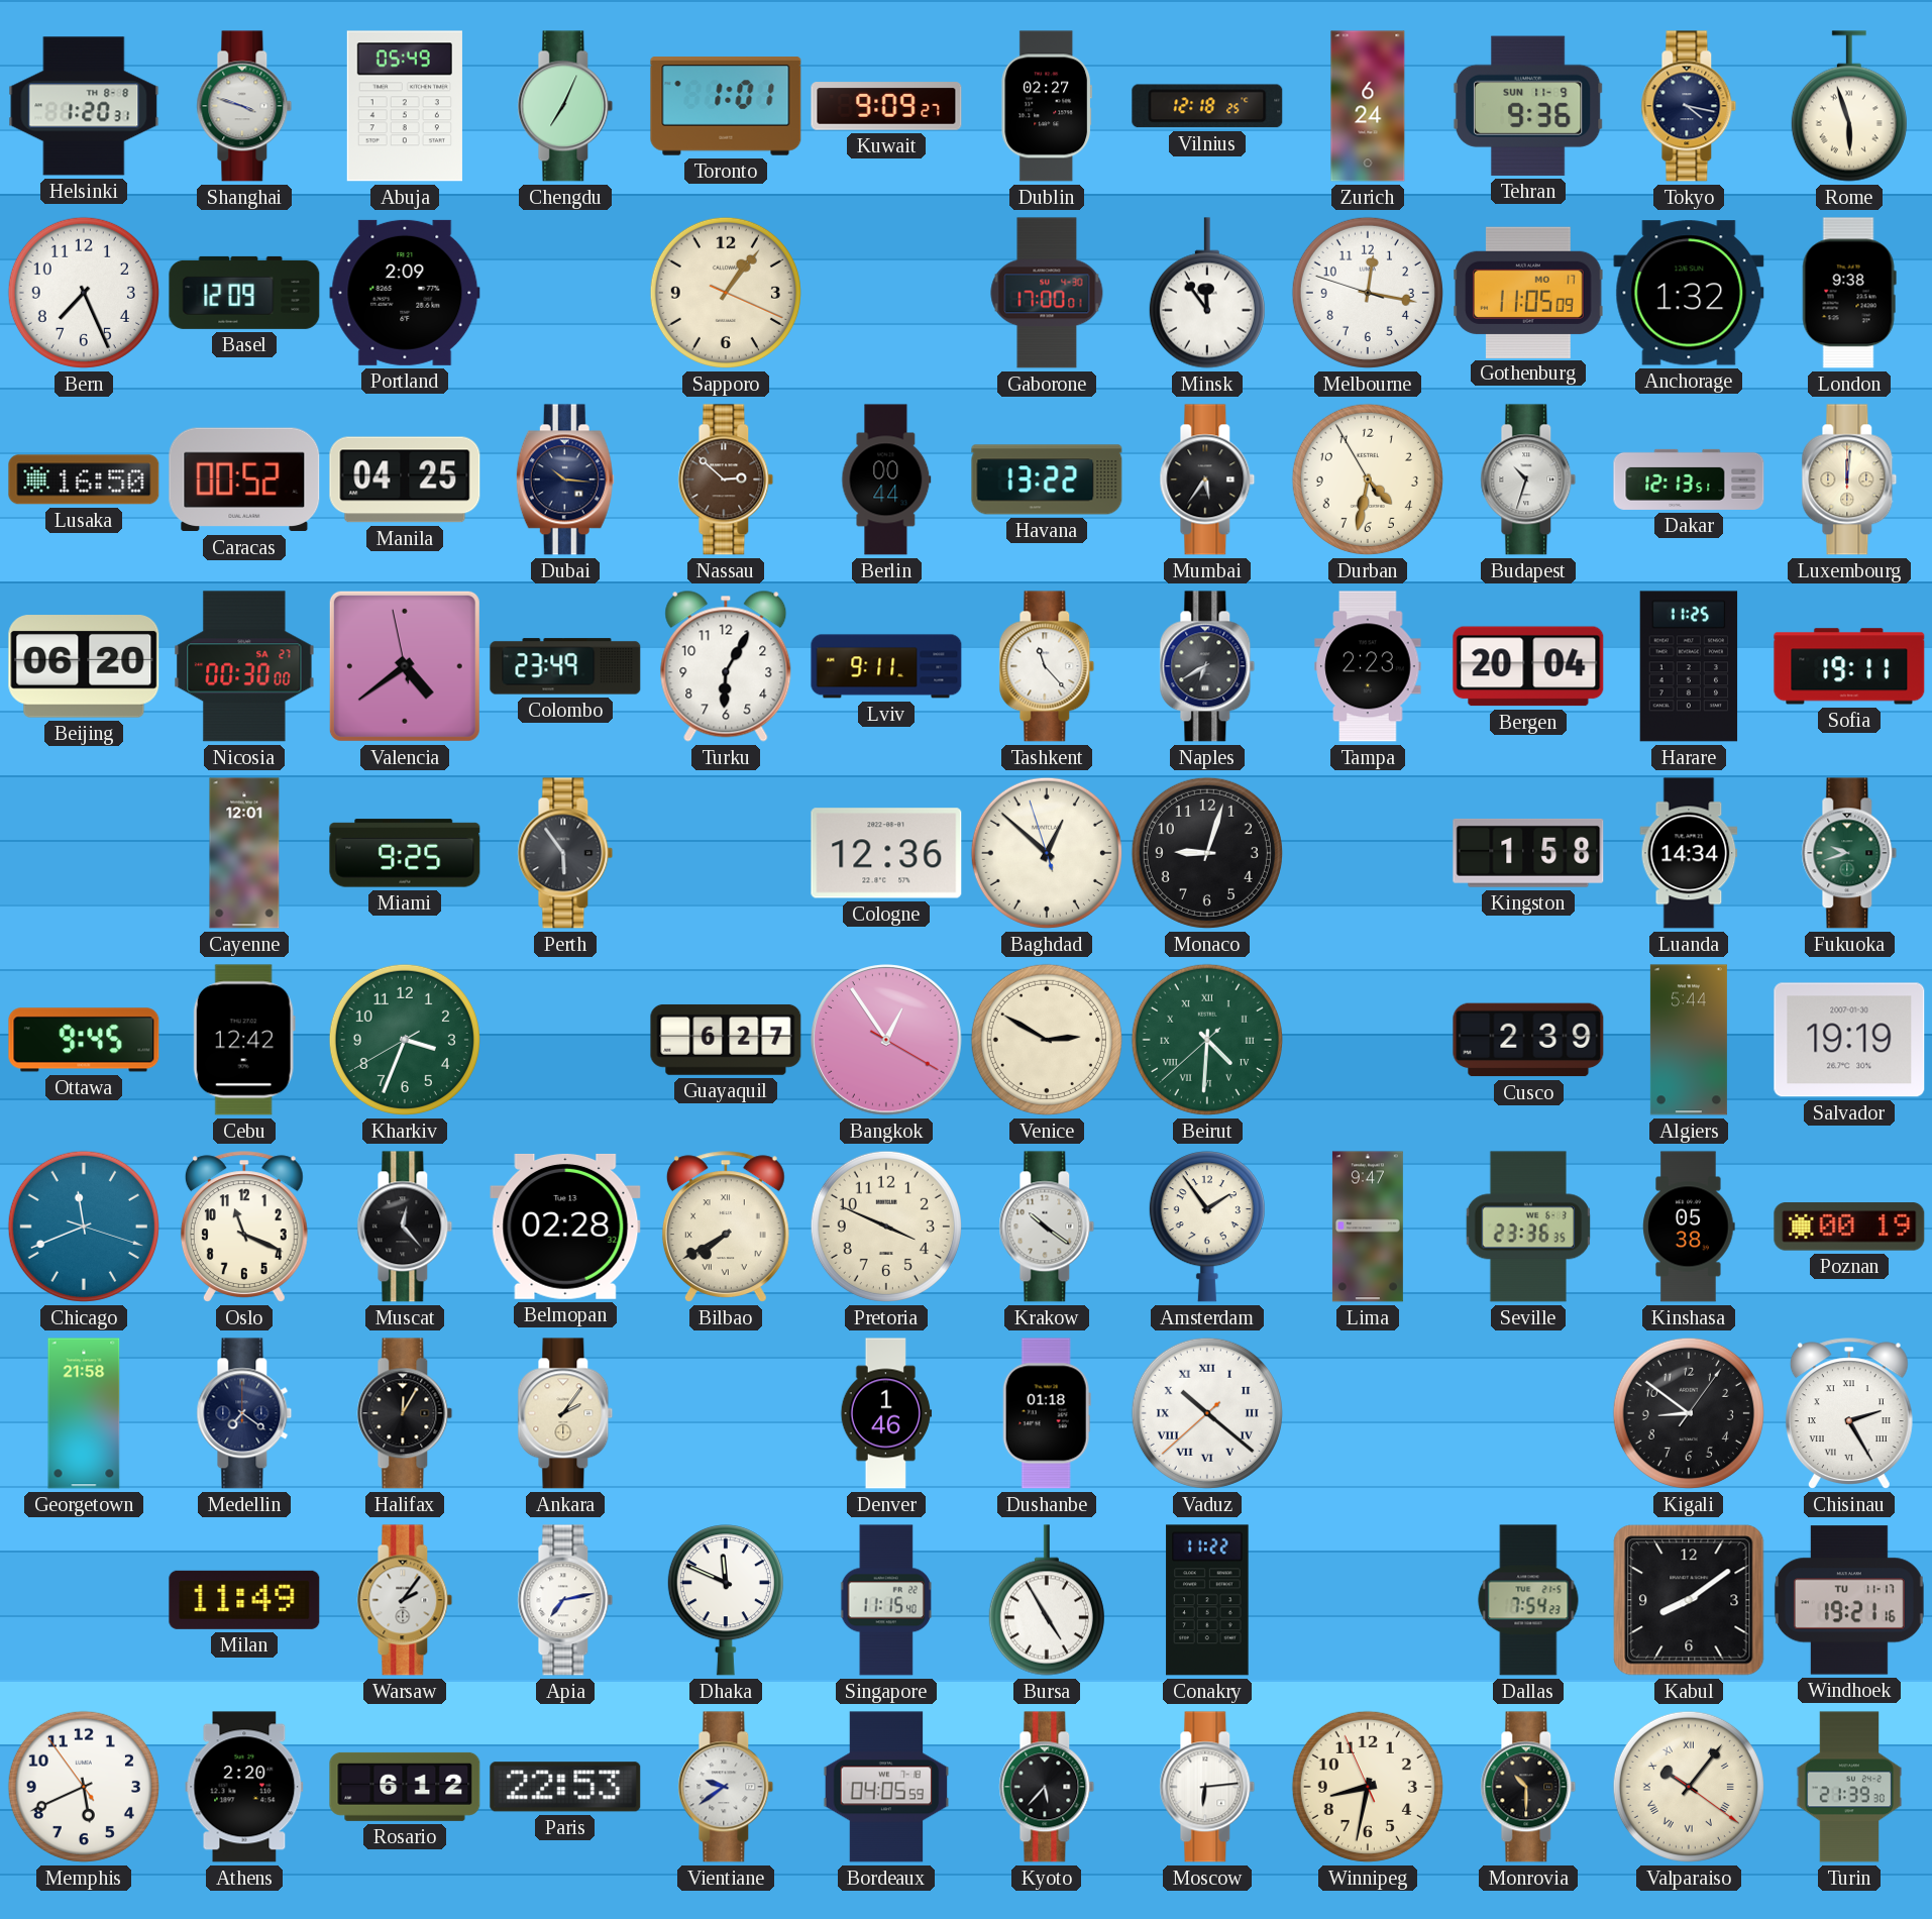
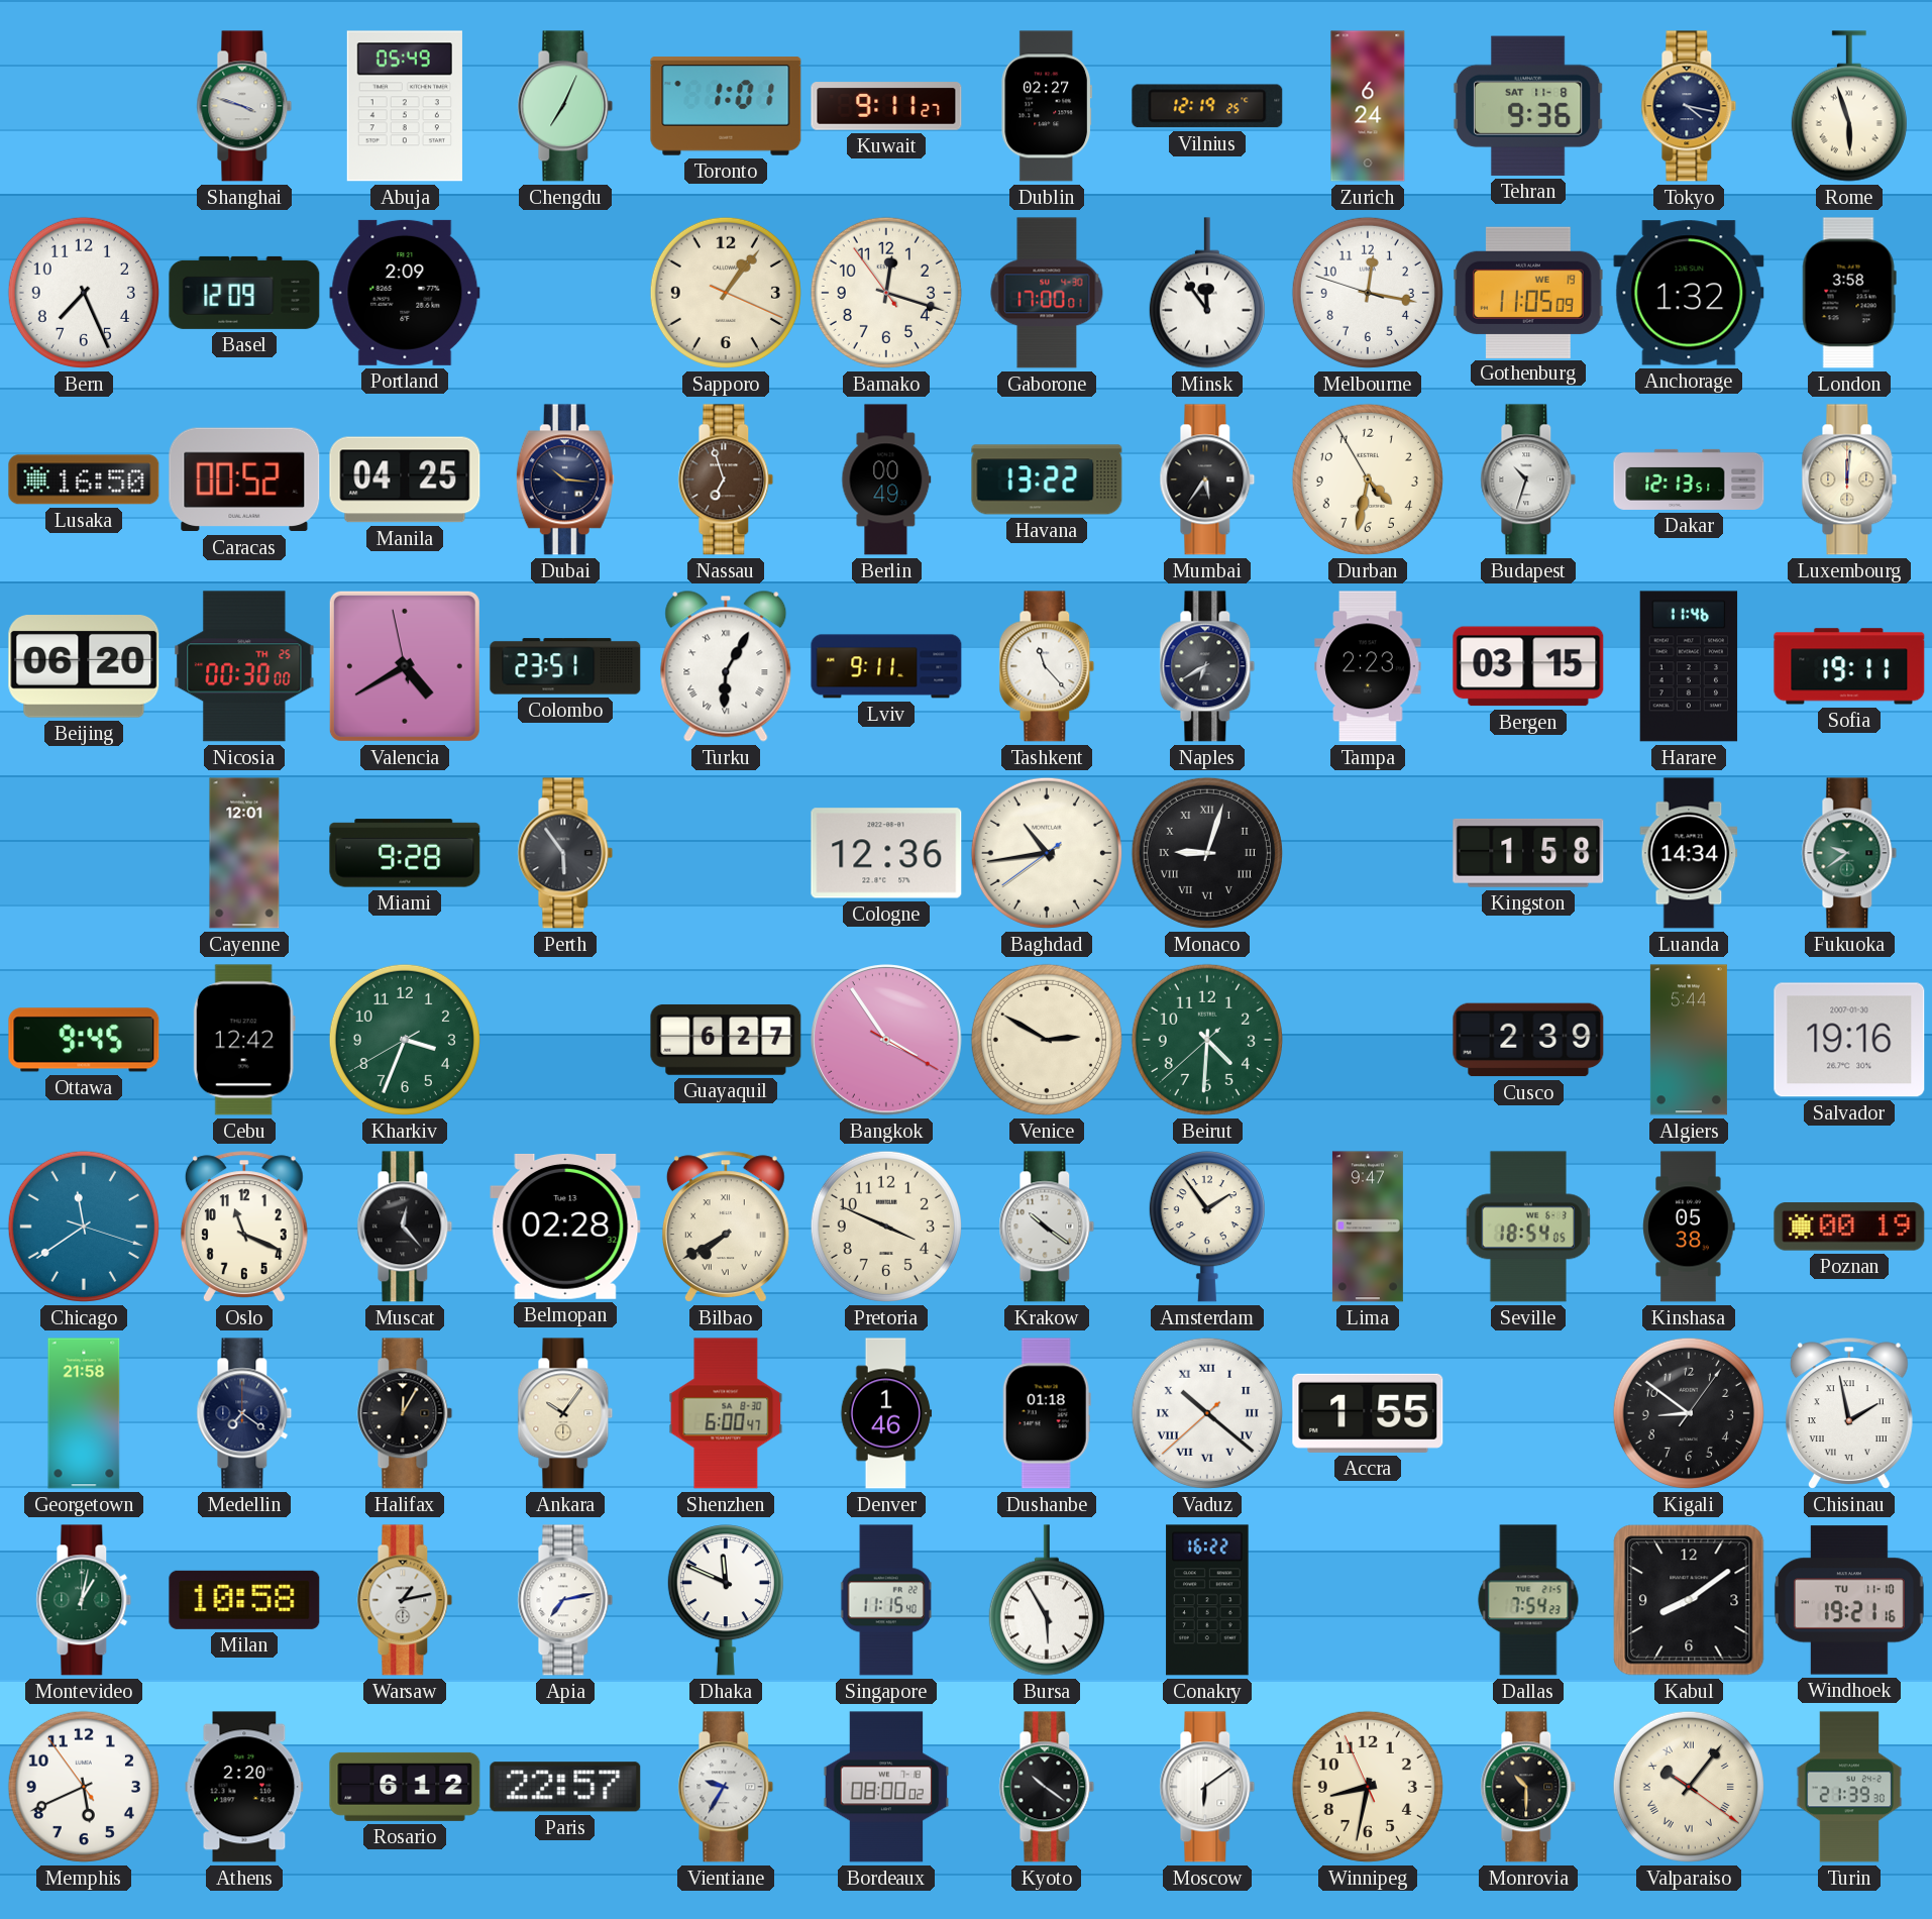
Helsinki: 1:20 -> none (84, 106)
Kuwait: 9:09 -> 9:11 (886, 106)
Vilnius: 12:18 -> 12:19 (1207, 106)
Tehran date: SUN 11-9 -> SAT 11-8 (1528, 106)
Bamako: none -> 12:17 (886, 293)
Gothenburg date: MO 17 -> WE 19 (1528, 292)
London: 9:38 -> 3:58 (1849, 293)
Nassau: 2:52 -> 6:57 (726, 479)
Berlin: 00:44 -> 00:49 (886, 479)
Nicosia date: SA 27 -> TH 25 (244, 666)
Valencia: 4:38 -> 4:39 (405, 666)
Colombo: 23:49 -> 23:51 (565, 666)
Turku numerals: Arabic -> Roman (726, 666)
Bergen: 20:04 -> 03:15 (1528, 666)
Harare: 11:25 -> 11:46 (1689, 666)
Miami: 9:25 -> 9:28 (405, 853)
Baghdad: 12:51 -> 10:43 (1047, 853)
Monaco numerals: Arabic -> Roman (1207, 853)
Fukuoka: 9:42 -> 9:39 (1849, 853)
Bangkok: 12:54 -> 3:54 (886, 1040)
Beirut numerals: Roman -> Arabic (1207, 1040)
Salvador: 19:19 -> 19:16 (1849, 1040)
Chicago: 11:41 -> 11:39 (84, 1227)
Seville: 23:36 -> 18:54 (1528, 1227)
Ankara: 2:06 -> 10:06 (565, 1413)
Shenzhen: none -> 6:00 (726, 1413)
Accra: none -> 1:55 (1368, 1413)
Chisinau: 2:25 -> 1:58 (1849, 1413)
Montevideo: none -> 1:02 (84, 1600)
Milan: 11:49 -> 10:58 (244, 1600)
Warsaw: 2:06 -> 1:13 (405, 1600)
Bursa: 4:55 -> 5:55 (1047, 1600)
Conakry: 11:22 -> 16:22 (1207, 1600)
Windhoek date: TU 11-17 -> TU 11-10 (1849, 1600)
Paris: 22:53 -> 22:57 (565, 1787)
Vientiane: 9:39 -> 9:35 (726, 1787)
Bordeaux: 04:05 -> 08:00 (886, 1787)
Kyoto: 5:37 -> 10:21 (1047, 1787)
Moscow: 6:14 -> 6:09 (1207, 1787)
